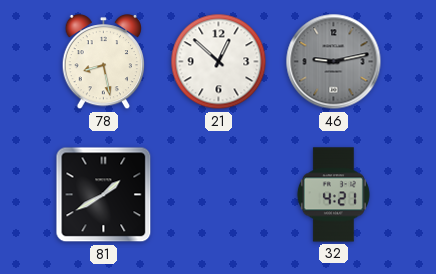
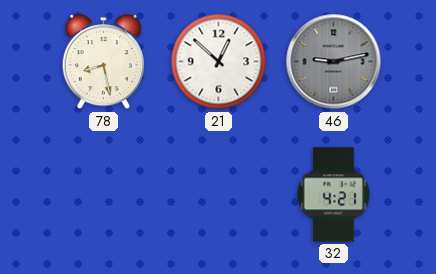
81: 1:40 -> none (104, 195)
